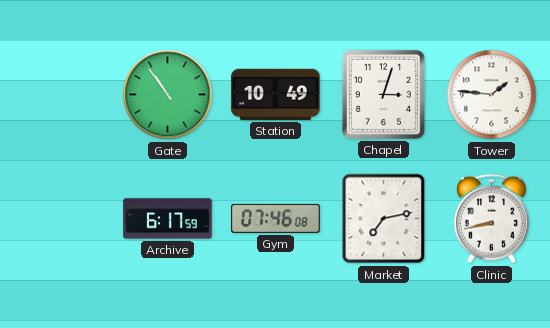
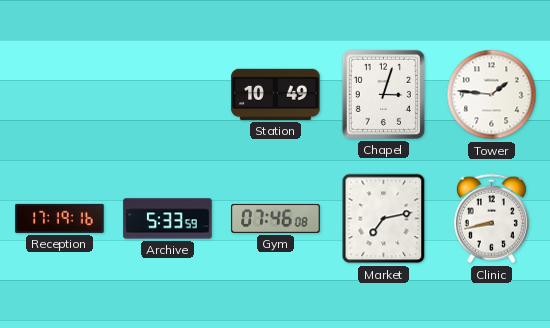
Gate: 10:54 -> none (168, 95)
Reception: none -> 17:19 (60, 218)
Archive: 6:17 -> 5:33 (168, 219)
